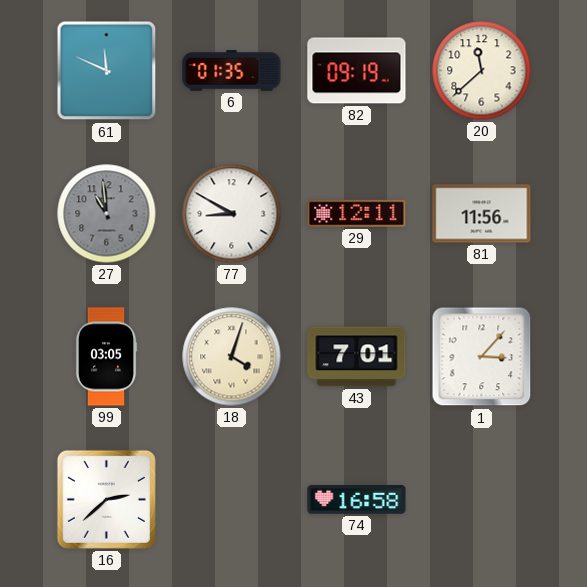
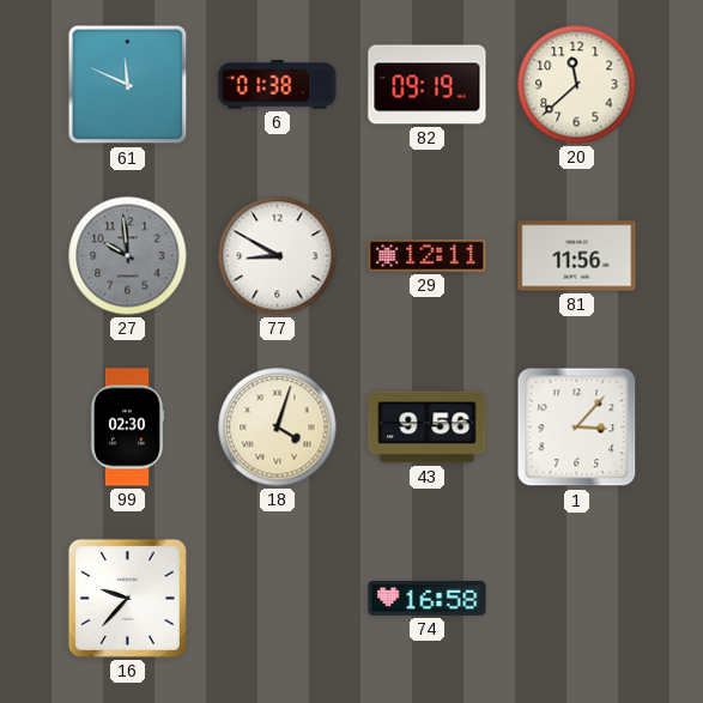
6: 01:35 -> 01:38 (278, 85)
27: 10:59 -> 9:59 (128, 256)
99: 03:05 -> 02:30 (127, 428)
43: 7:01 -> 9:56 (428, 428)
16: 2:38 -> 9:37 (127, 598)
